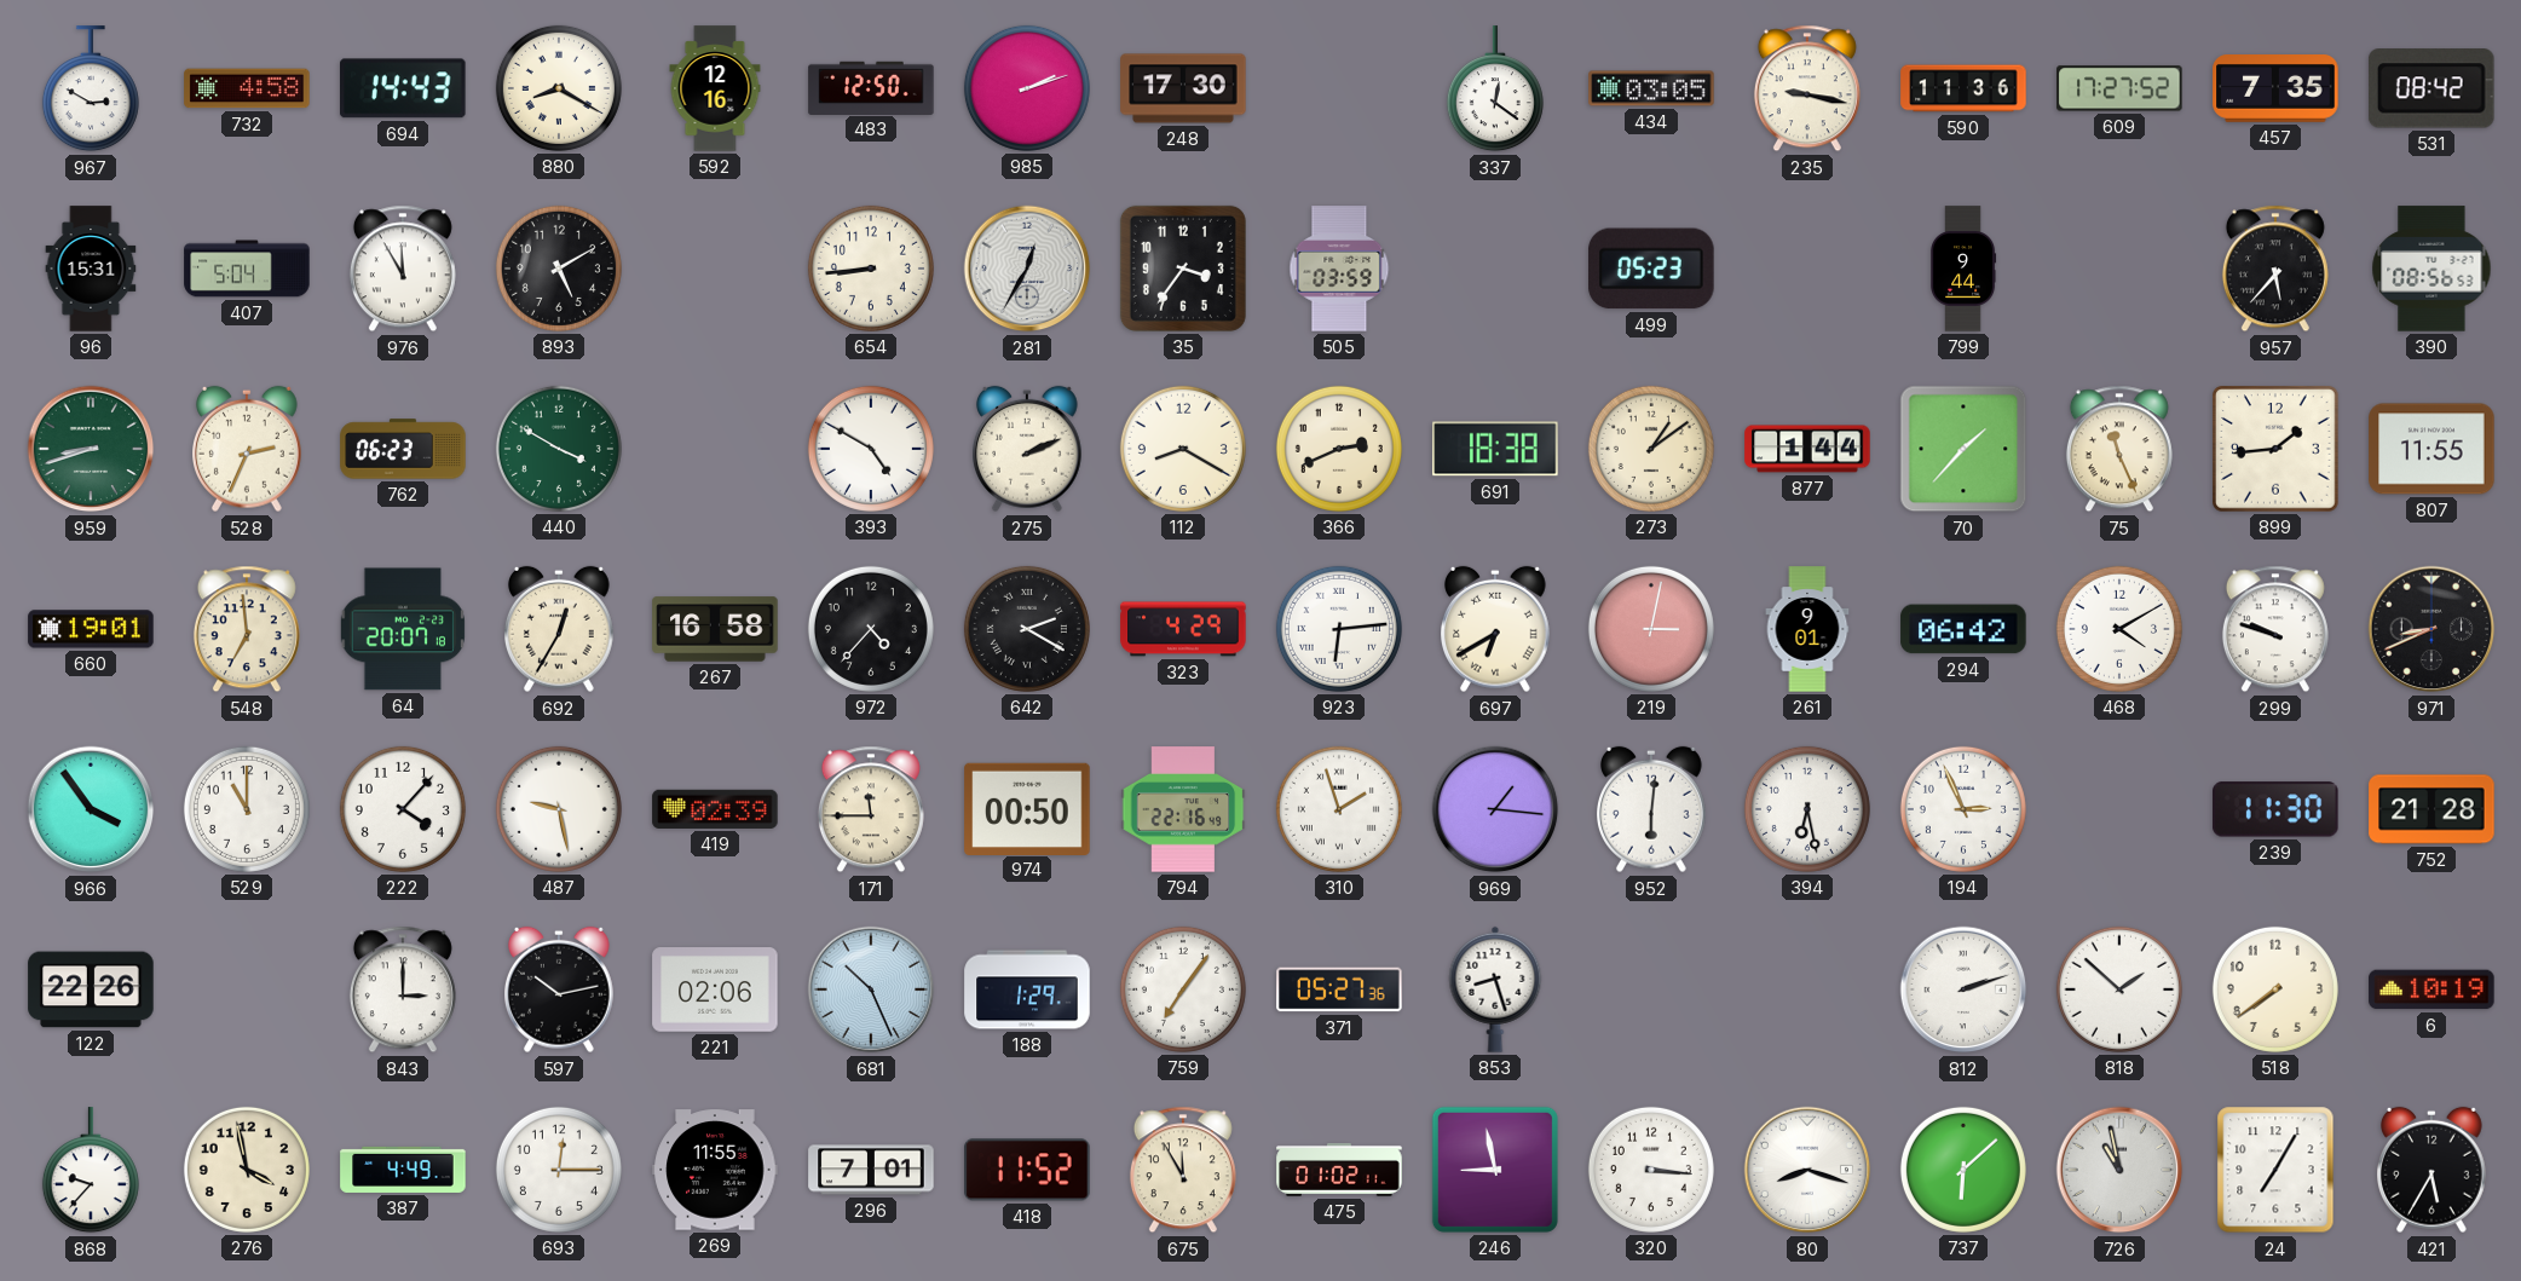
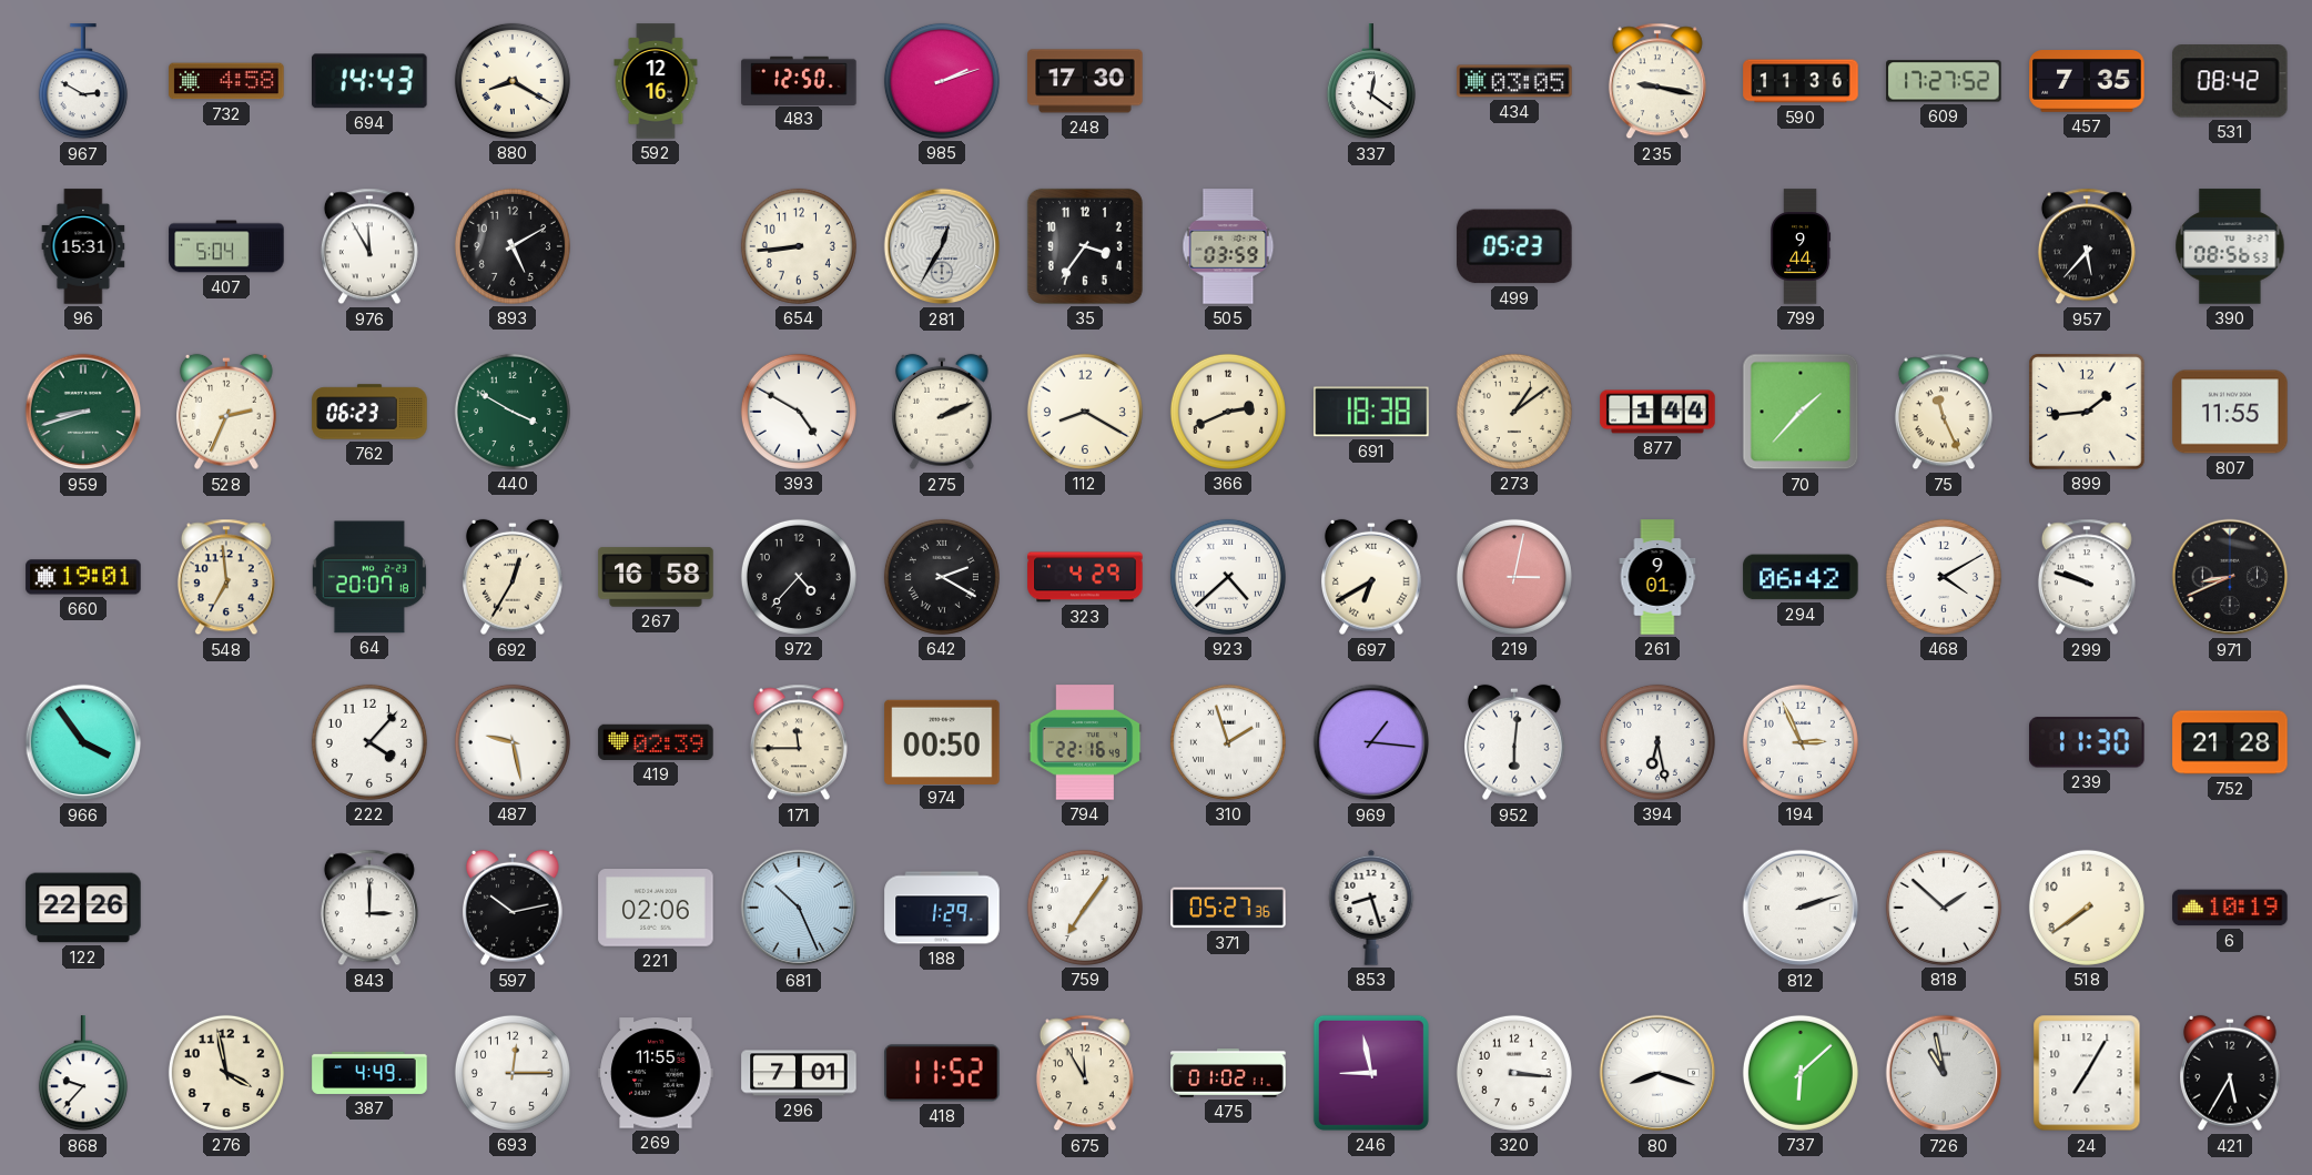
923: 6:14 -> 4:38 (1228, 577)
529: 11:00 -> none (247, 809)
